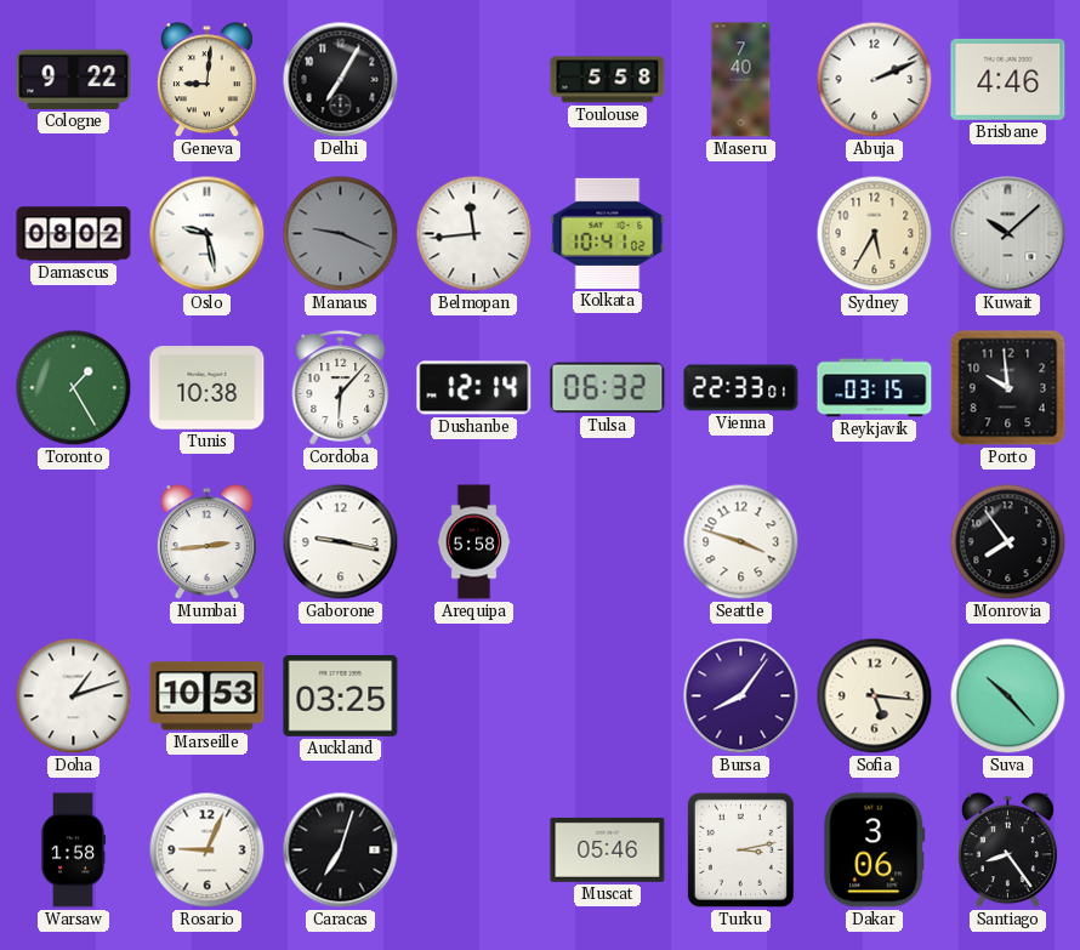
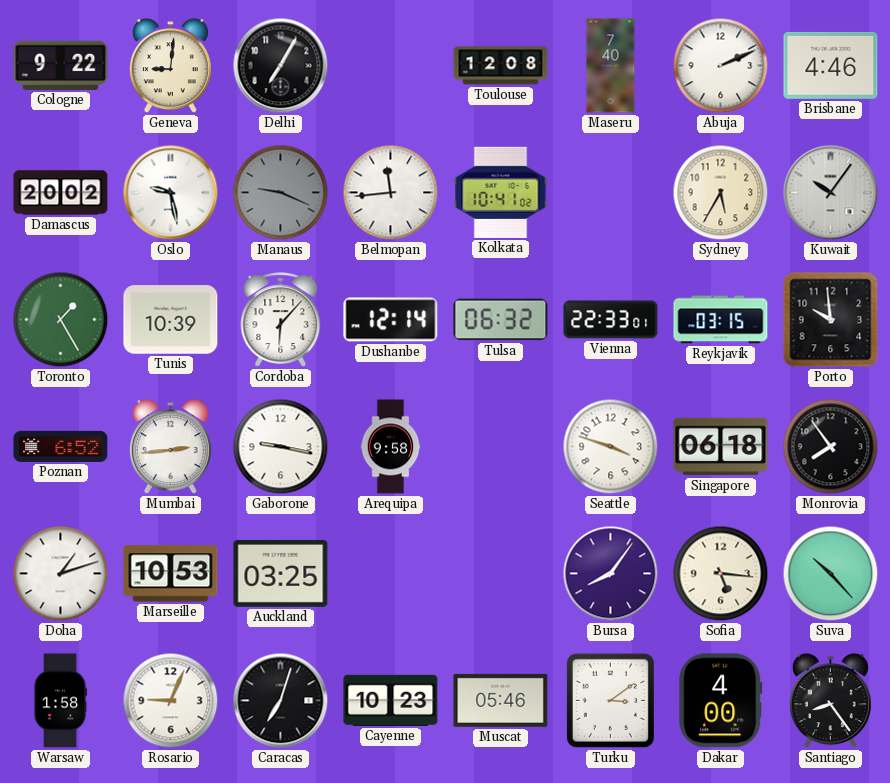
Toulouse: 5:58 -> 12:08 (501, 66)
Damascus: 08:02 -> 20:02 (61, 193)
Kuwait: 10:08 -> 10:06 (831, 193)
Tunis: 10:38 -> 10:39 (171, 320)
Poznan: none -> 6:52 (61, 446)
Arequipa: 5:58 -> 9:58 (391, 447)
Singapore: none -> 06:18 (721, 447)
Cayenne: none -> 10:23 (391, 700)
Turku: 3:13 -> 3:09 (610, 700)
Dakar: 3:06 -> 4:00 (721, 701)
